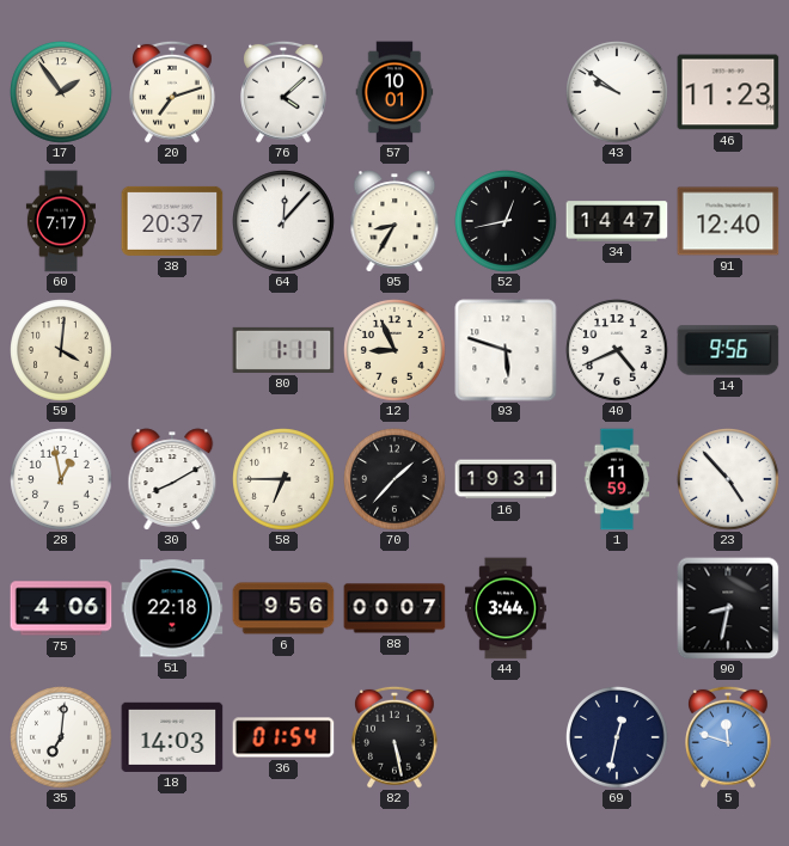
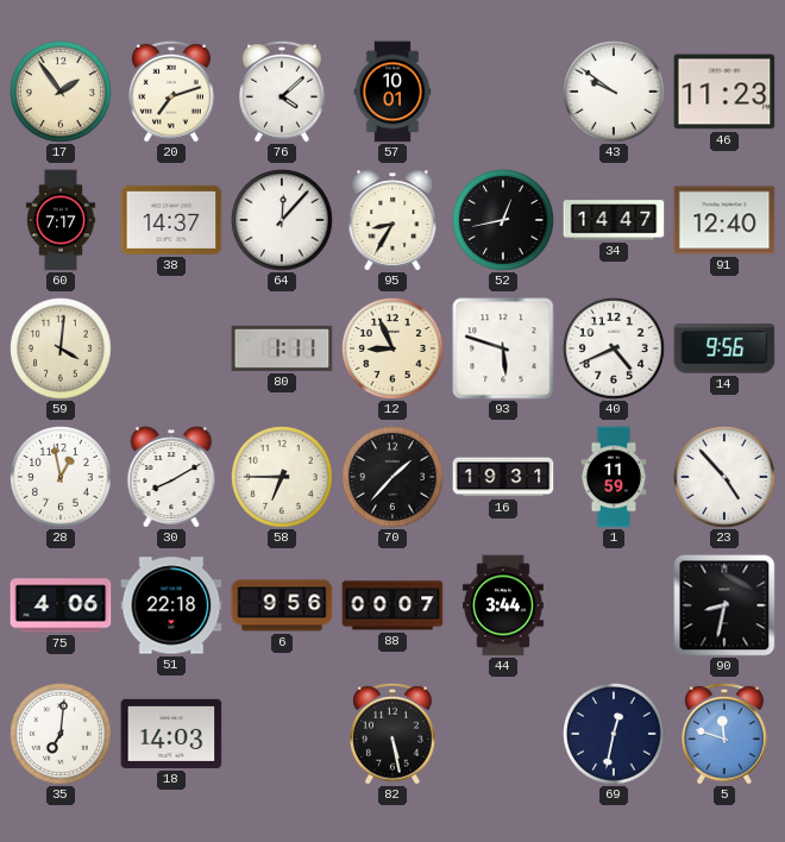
38: 20:37 -> 14:37 (171, 220)
36: 01:54 -> none (283, 737)
